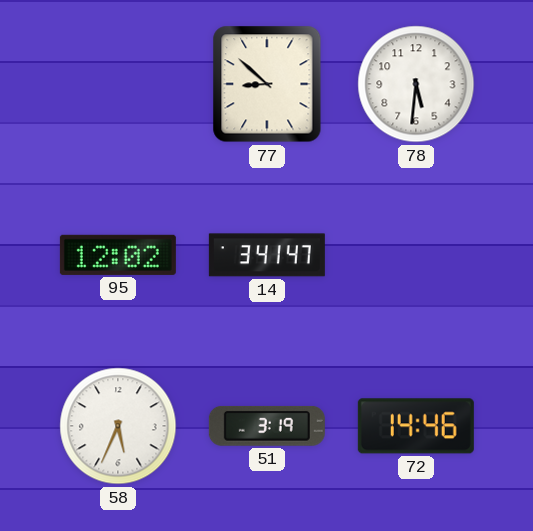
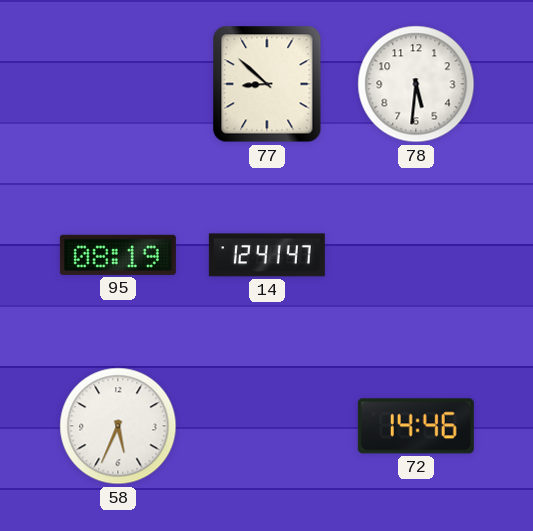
95: 12:02 -> 08:19 (118, 255)
14: 3:41 -> 12:41 (267, 255)
51: 3:19 -> none (267, 426)
